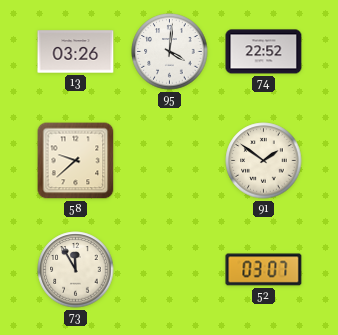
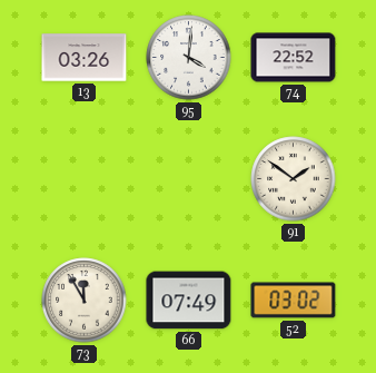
58: 9:38 -> none (76, 161)
66: none -> 07:49 (189, 301)
52: 03:07 -> 03:02 (294, 301)
